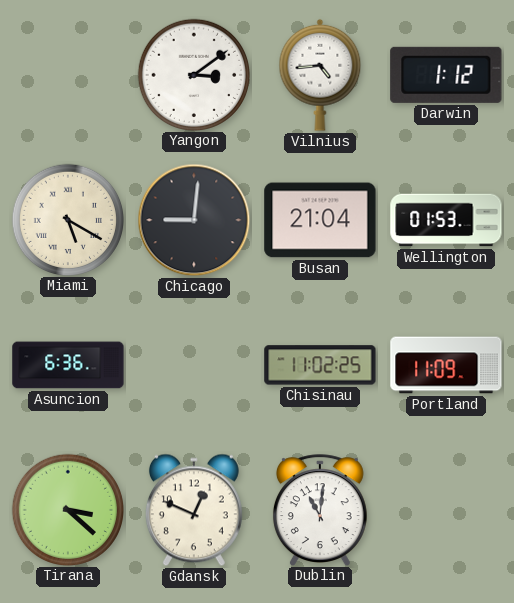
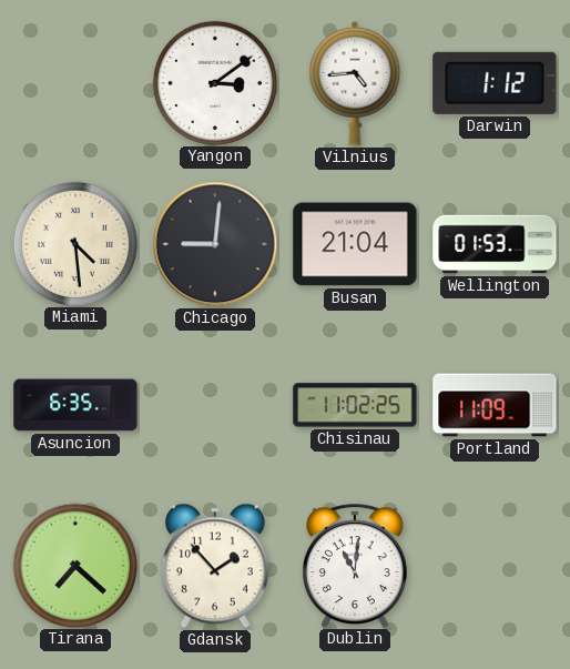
Miami: 5:20 -> 4:29 (74, 243)
Asuncion: 6:36 -> 6:35 (75, 405)
Tirana: 3:22 -> 7:22 (74, 565)
Gdansk: 12:49 -> 1:53 (215, 566)
